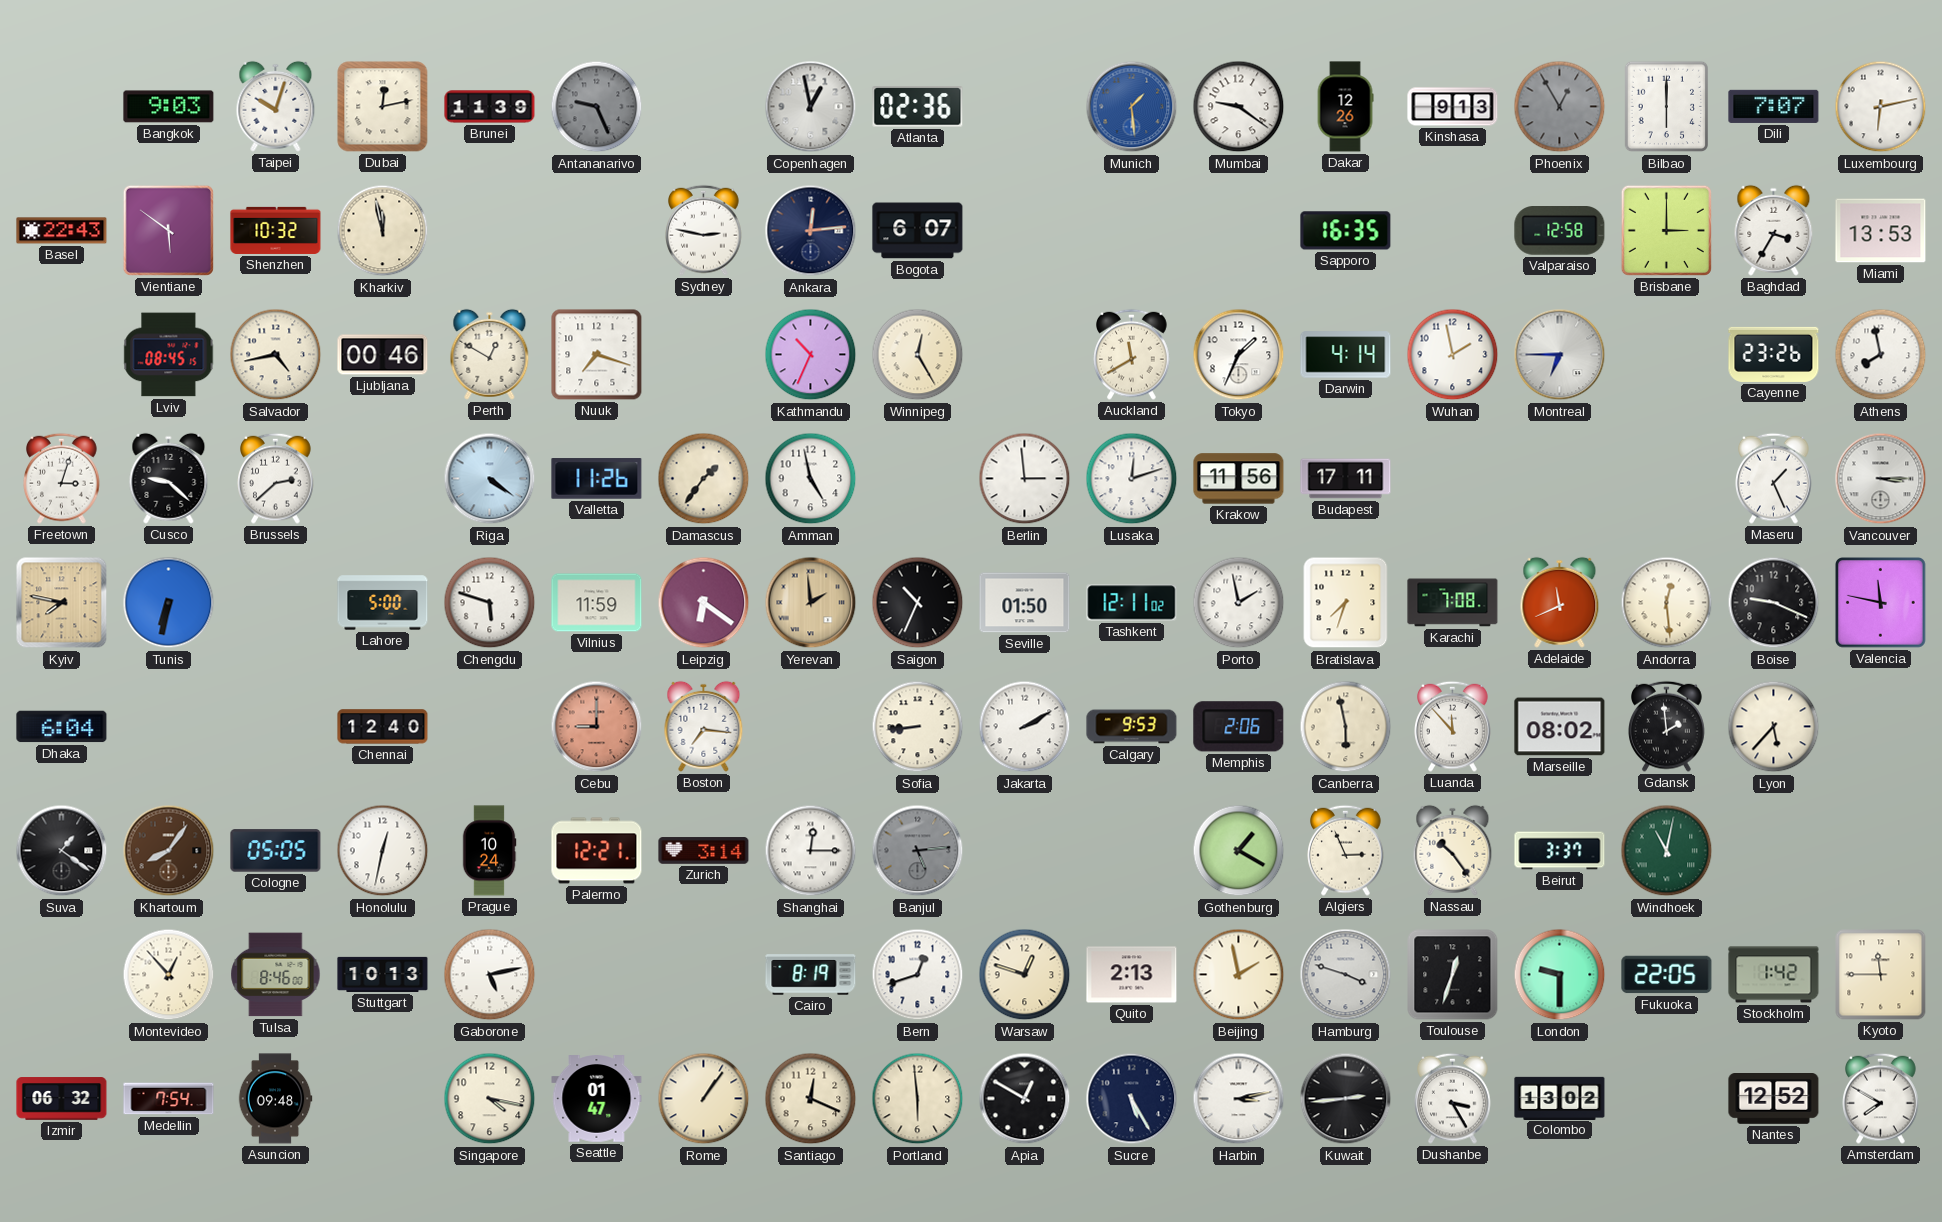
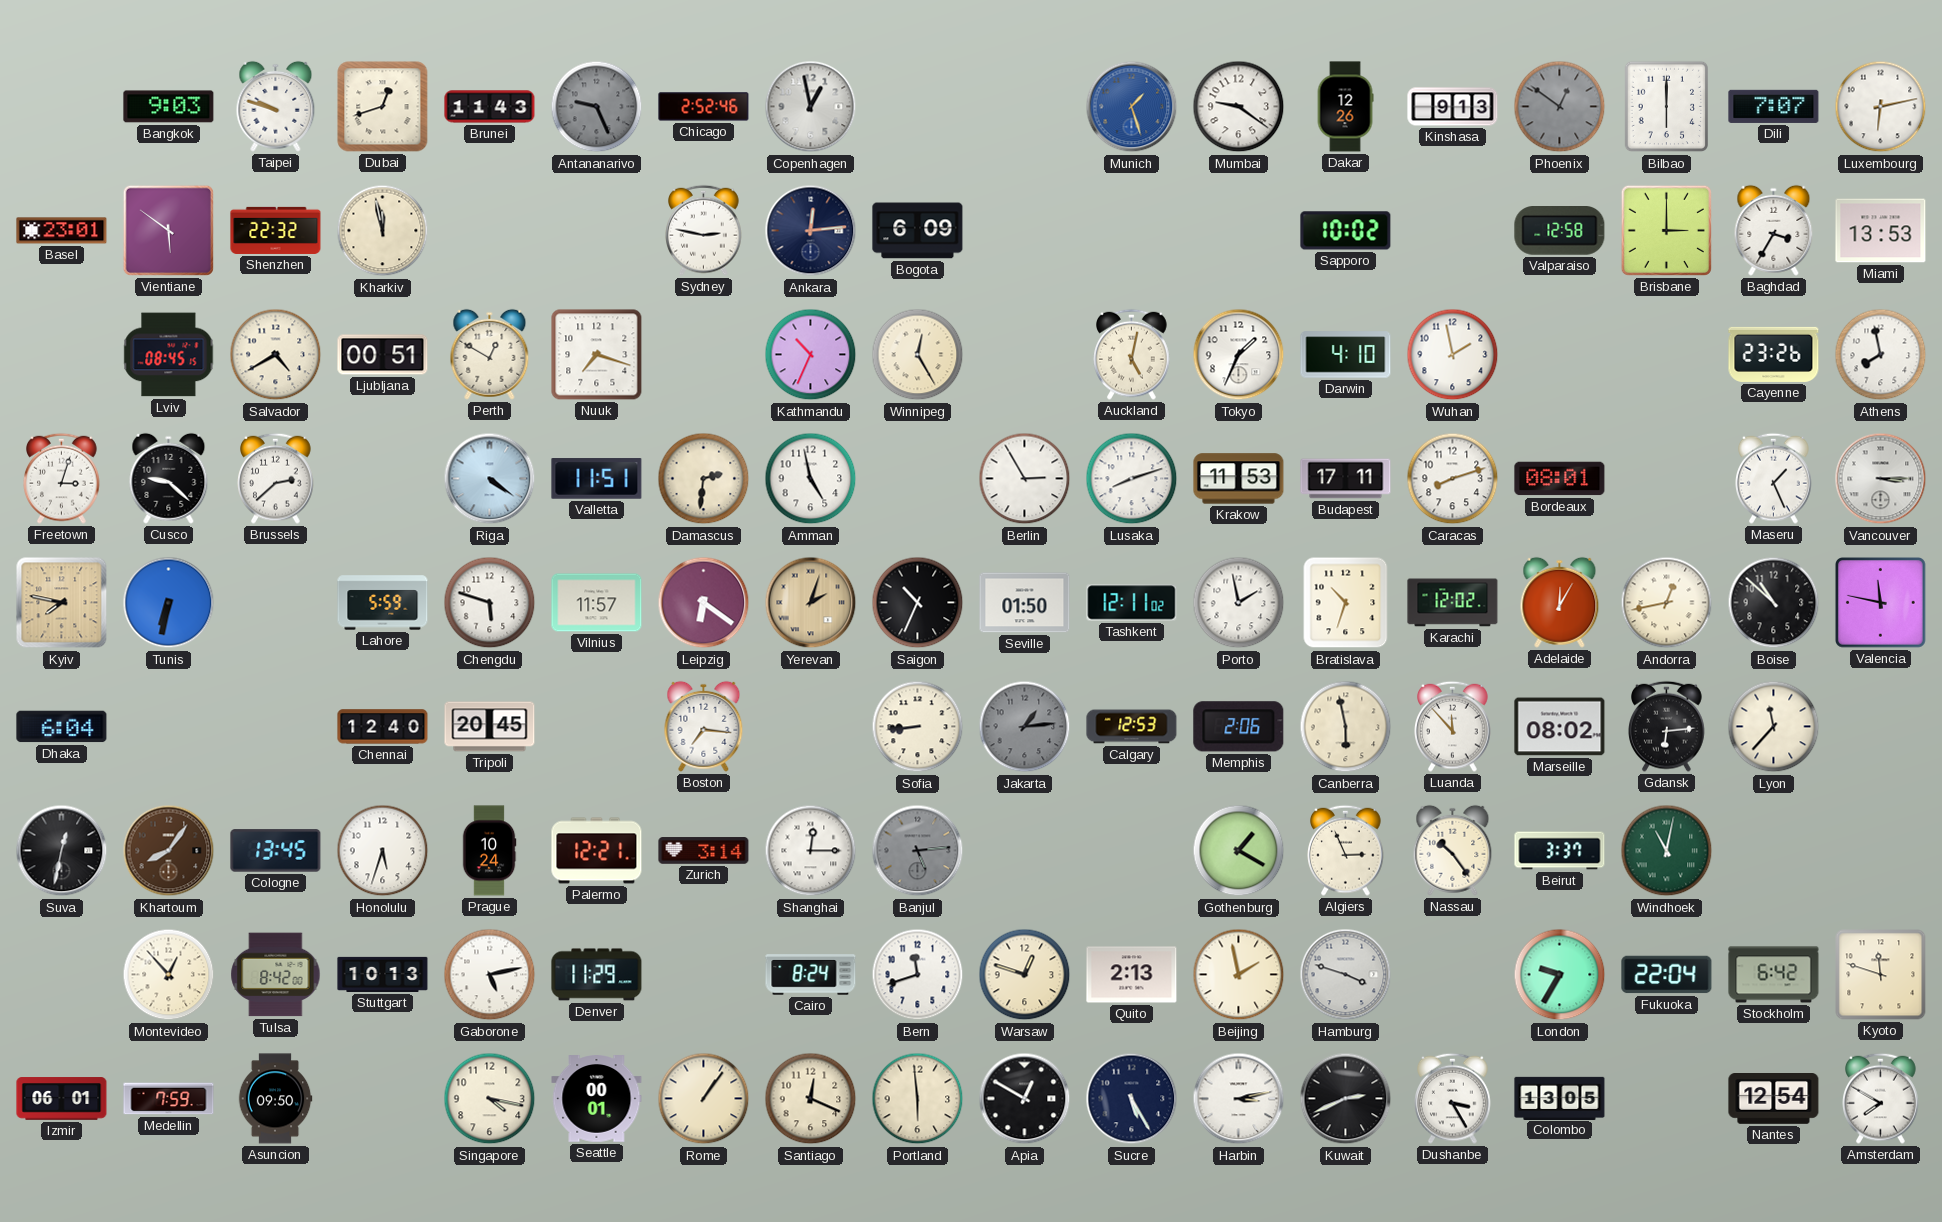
Taipei: 10:03 -> 9:48 (276, 106)
Dubai: 12:13 -> 12:42 (383, 107)
Brunei: 11:39 -> 11:43 (490, 107)
Chicago: none -> 2:52 (704, 107)
Atlanta: 02:36 -> none (918, 107)
Munich: 1:29 -> 1:27 (1132, 107)
Phoenix: 12:55 -> 12:51 (1560, 107)
Basel: 22:43 -> 23:01 (62, 231)
Shenzhen: 10:32 -> 22:32 (276, 230)
Bogota: 6:07 -> 6:09 (918, 231)
Sapporo: 16:35 -> 10:02 (1346, 231)
Salvador: 4:43 -> 4:40 (276, 355)
Ljubljana: 00:46 -> 00:51 (383, 355)
Auckland: 11:40 -> 5:02 (1132, 354)
Darwin: 4:14 -> 4:10 (1346, 355)
Montreal: 6:45 -> none (1560, 355)
Valletta: 11:26 -> 11:51 (597, 479)
Damascus: 1:36 -> 2:31 (704, 479)
Berlin: 2:59 -> 2:55 (1025, 479)
Lusaka: 12:12 -> 8:12 (1132, 479)
Krakow: 11:56 -> 11:53 (1239, 479)
Caracas: none -> 8:12 (1453, 479)
Bordeaux: none -> 08:01 (1560, 479)
Lahore: 5:00 -> 5:59 (383, 603)
Vilnius: 11:59 -> 11:57 (597, 603)
Yerevan: 1:59 -> 2:03 (811, 603)
Bratislava: 7:33 -> 10:33 (1346, 603)
Karachi: 7:08 -> 12:02 (1453, 603)
Adelaide: 11:41 -> 12:05 (1560, 602)
Andorra: 12:29 -> 12:43 (1667, 603)
Boise: 9:19 -> 10:52 (1774, 603)
Tripoli: none -> 20:45 (490, 727)
Cebu: 9:00 -> none (597, 727)
Jakarta: 2:10 -> 1:14 (1025, 727)
Jakarta dial: white -> grey (1025, 727)
Calgary: 9:53 -> 12:53 (1132, 727)
Gdansk: 1:59 -> 6:14 (1667, 726)
Lyon: 5:37 -> 11:37 (1774, 727)
Suva: 1:21 -> 12:32 (62, 851)
Cologne: 05:05 -> 13:45 (276, 851)
Honolulu: 12:32 -> 5:33 (383, 851)
Tulsa: 8:46 -> 8:42 (276, 975)
Denver: none -> 11:29 (597, 975)
Cairo: 8:19 -> 8:24 (811, 975)
Bern: 12:42 -> 11:42 (918, 975)
Toulouse: 12:33 -> none (1453, 975)
London: 9:30 -> 9:35 (1560, 975)
Fukuoka: 22:05 -> 22:04 (1667, 975)
Stockholm: 1:42 -> 6:42 (1774, 975)
Kyoto: 11:45 -> 11:48 (1881, 975)
Izmir: 06:32 -> 06:01 (62, 1099)
Medellin: 7:54 -> 7:59 (169, 1099)
Asuncion: 09:48 -> 09:50 (275, 1099)
Seattle: 01:47 -> 00:01 (597, 1099)
Kuwait: 2:44 -> 2:41 (1346, 1099)
Colombo: 13:02 -> 13:05 (1560, 1098)
Nantes: 12:52 -> 12:54 (1774, 1099)
